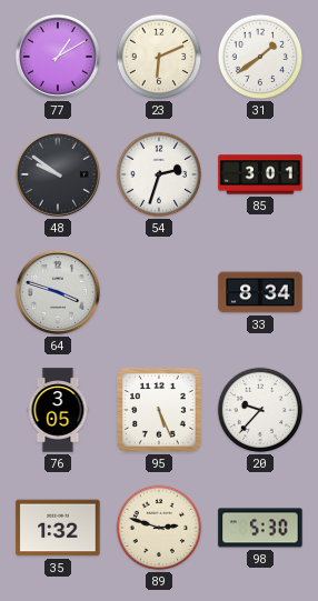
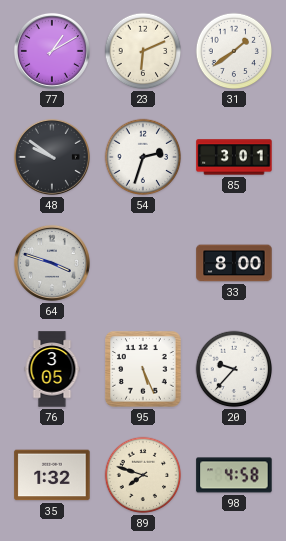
33: 8:34 -> 8:00 (234, 263)
89: 2:48 -> 7:48 (143, 475)
98: 5:30 -> 4:58 (234, 475)
